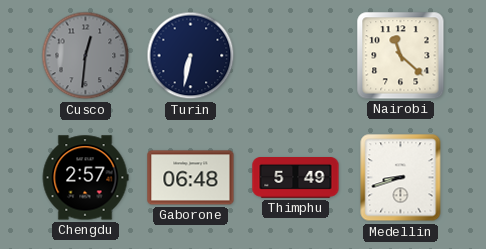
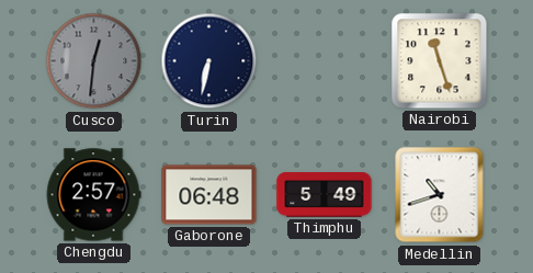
Nairobi: 11:22 -> 11:27 (440, 61)
Medellin: 8:42 -> 10:42 (440, 195)
